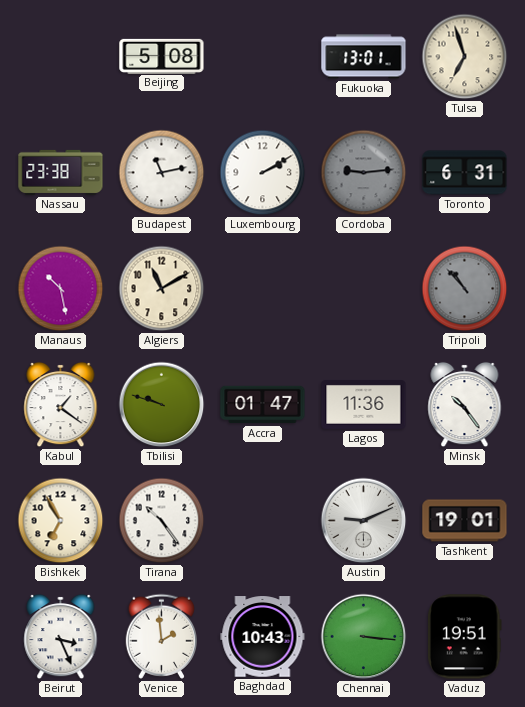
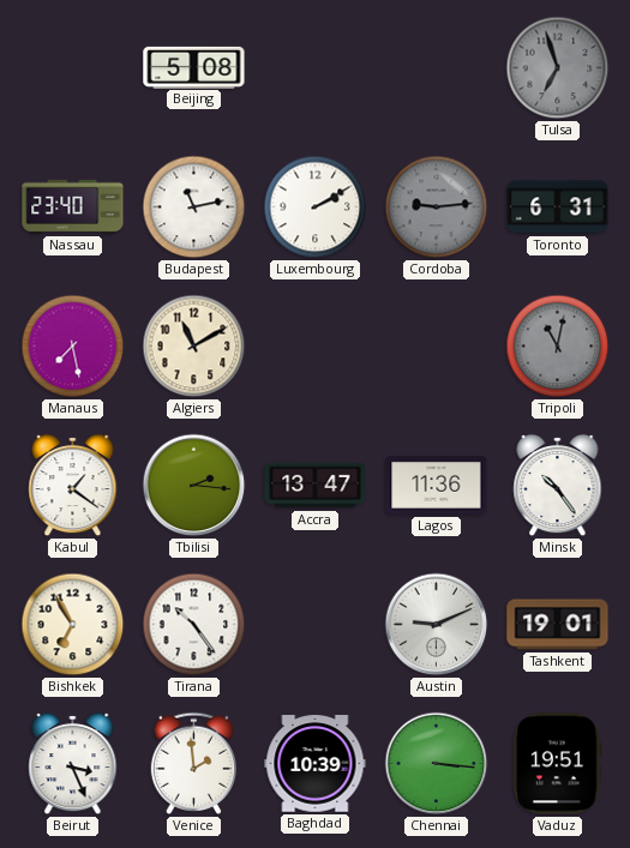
Fukuoka: 13:01 -> none (364, 57)
Tulsa dial: cream -> grey (558, 68)
Nassau: 23:38 -> 23:40 (73, 206)
Manaus: 10:28 -> 7:28 (73, 347)
Tripoli: 10:53 -> 11:02 (558, 347)
Tbilisi: 9:48 -> 2:16 (194, 486)
Accra: 01:47 -> 13:47 (316, 486)
Baghdad: 10:43 -> 10:39 (316, 764)
